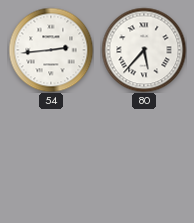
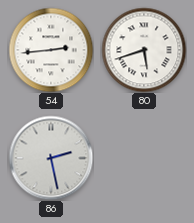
80: 5:37 -> 5:42 (144, 50)
86: none -> 2:28 (51, 158)
